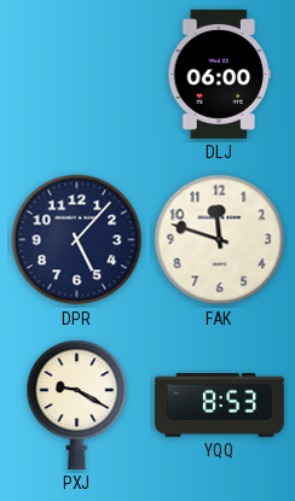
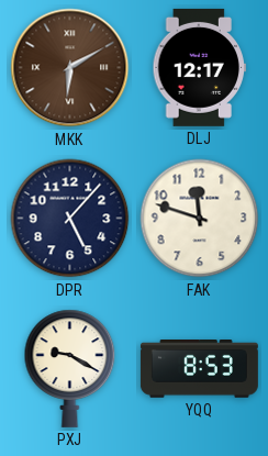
MKK: none -> 6:10 (70, 68)
DLJ: 06:00 -> 12:17 (199, 67)
